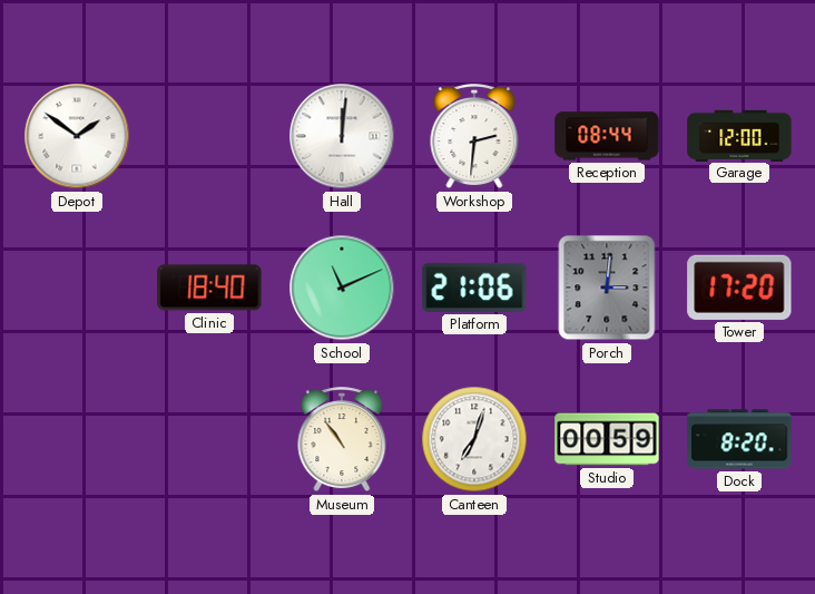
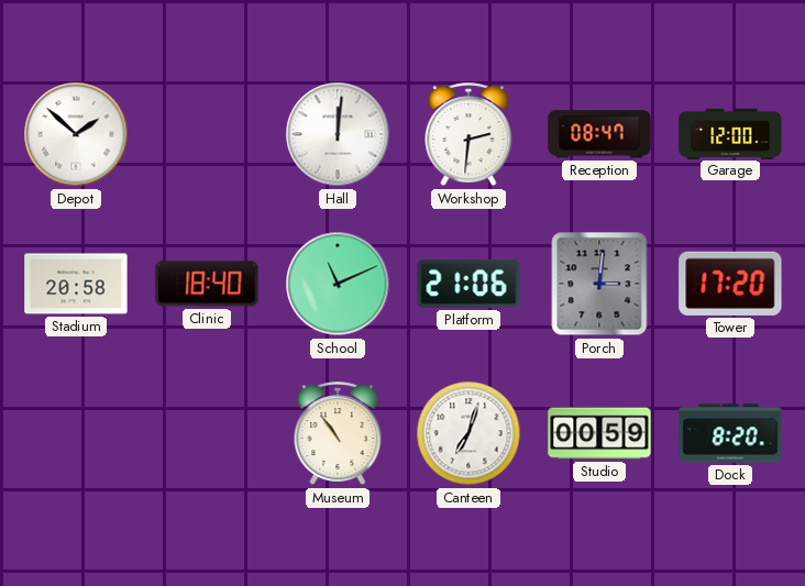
Depot: 1:51 -> 1:52 (76, 134)
Reception: 08:44 -> 08:47 (599, 134)
Stadium: none -> 20:58 (76, 284)
